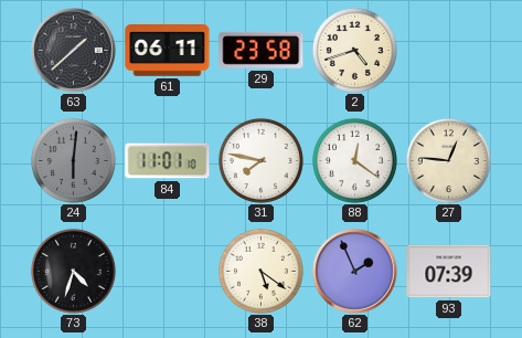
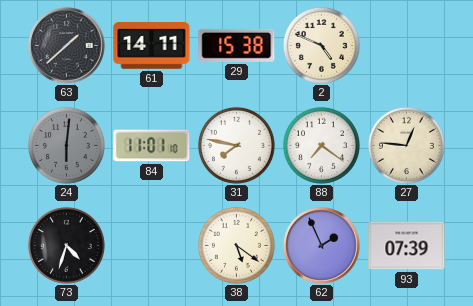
61: 06:11 -> 14:11 (152, 46)
29: 23:58 -> 15:38 (237, 45)
2: 4:42 -> 4:49 (321, 45)
88: 12:21 -> 7:21 (321, 145)
